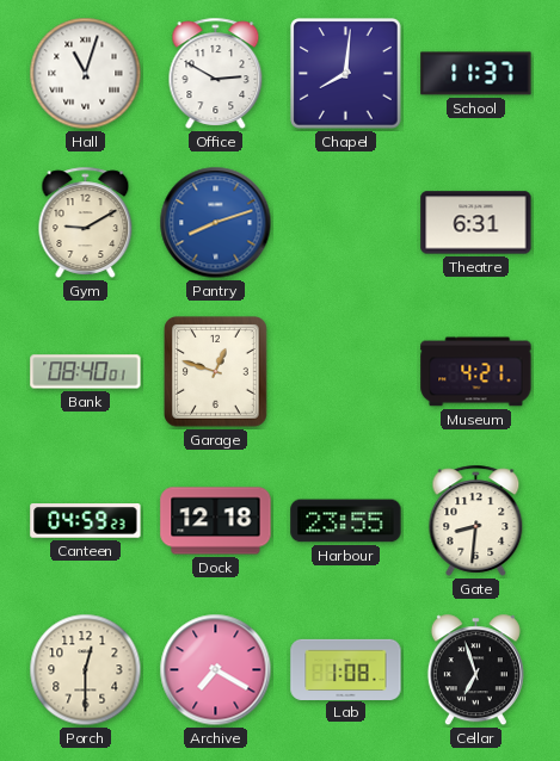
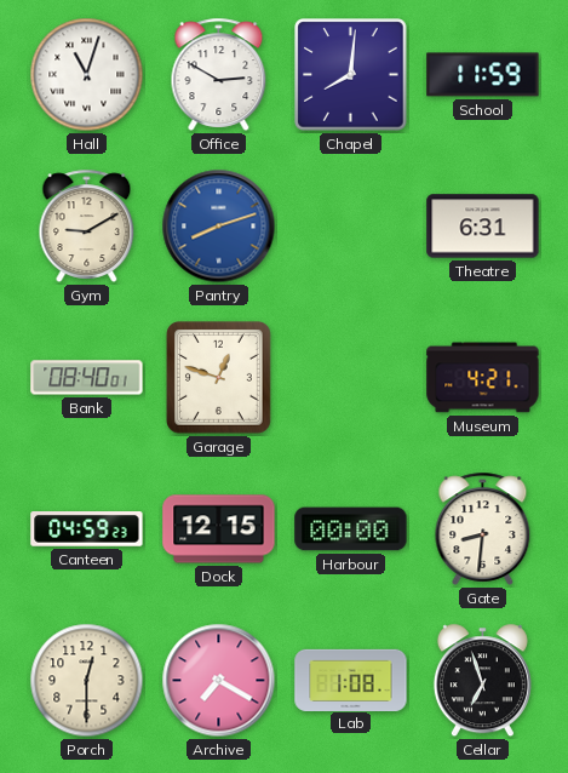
School: 11:37 -> 11:59 (483, 75)
Dock: 12:18 -> 12:15 (219, 529)
Harbour: 23:55 -> 00:00 (351, 529)
